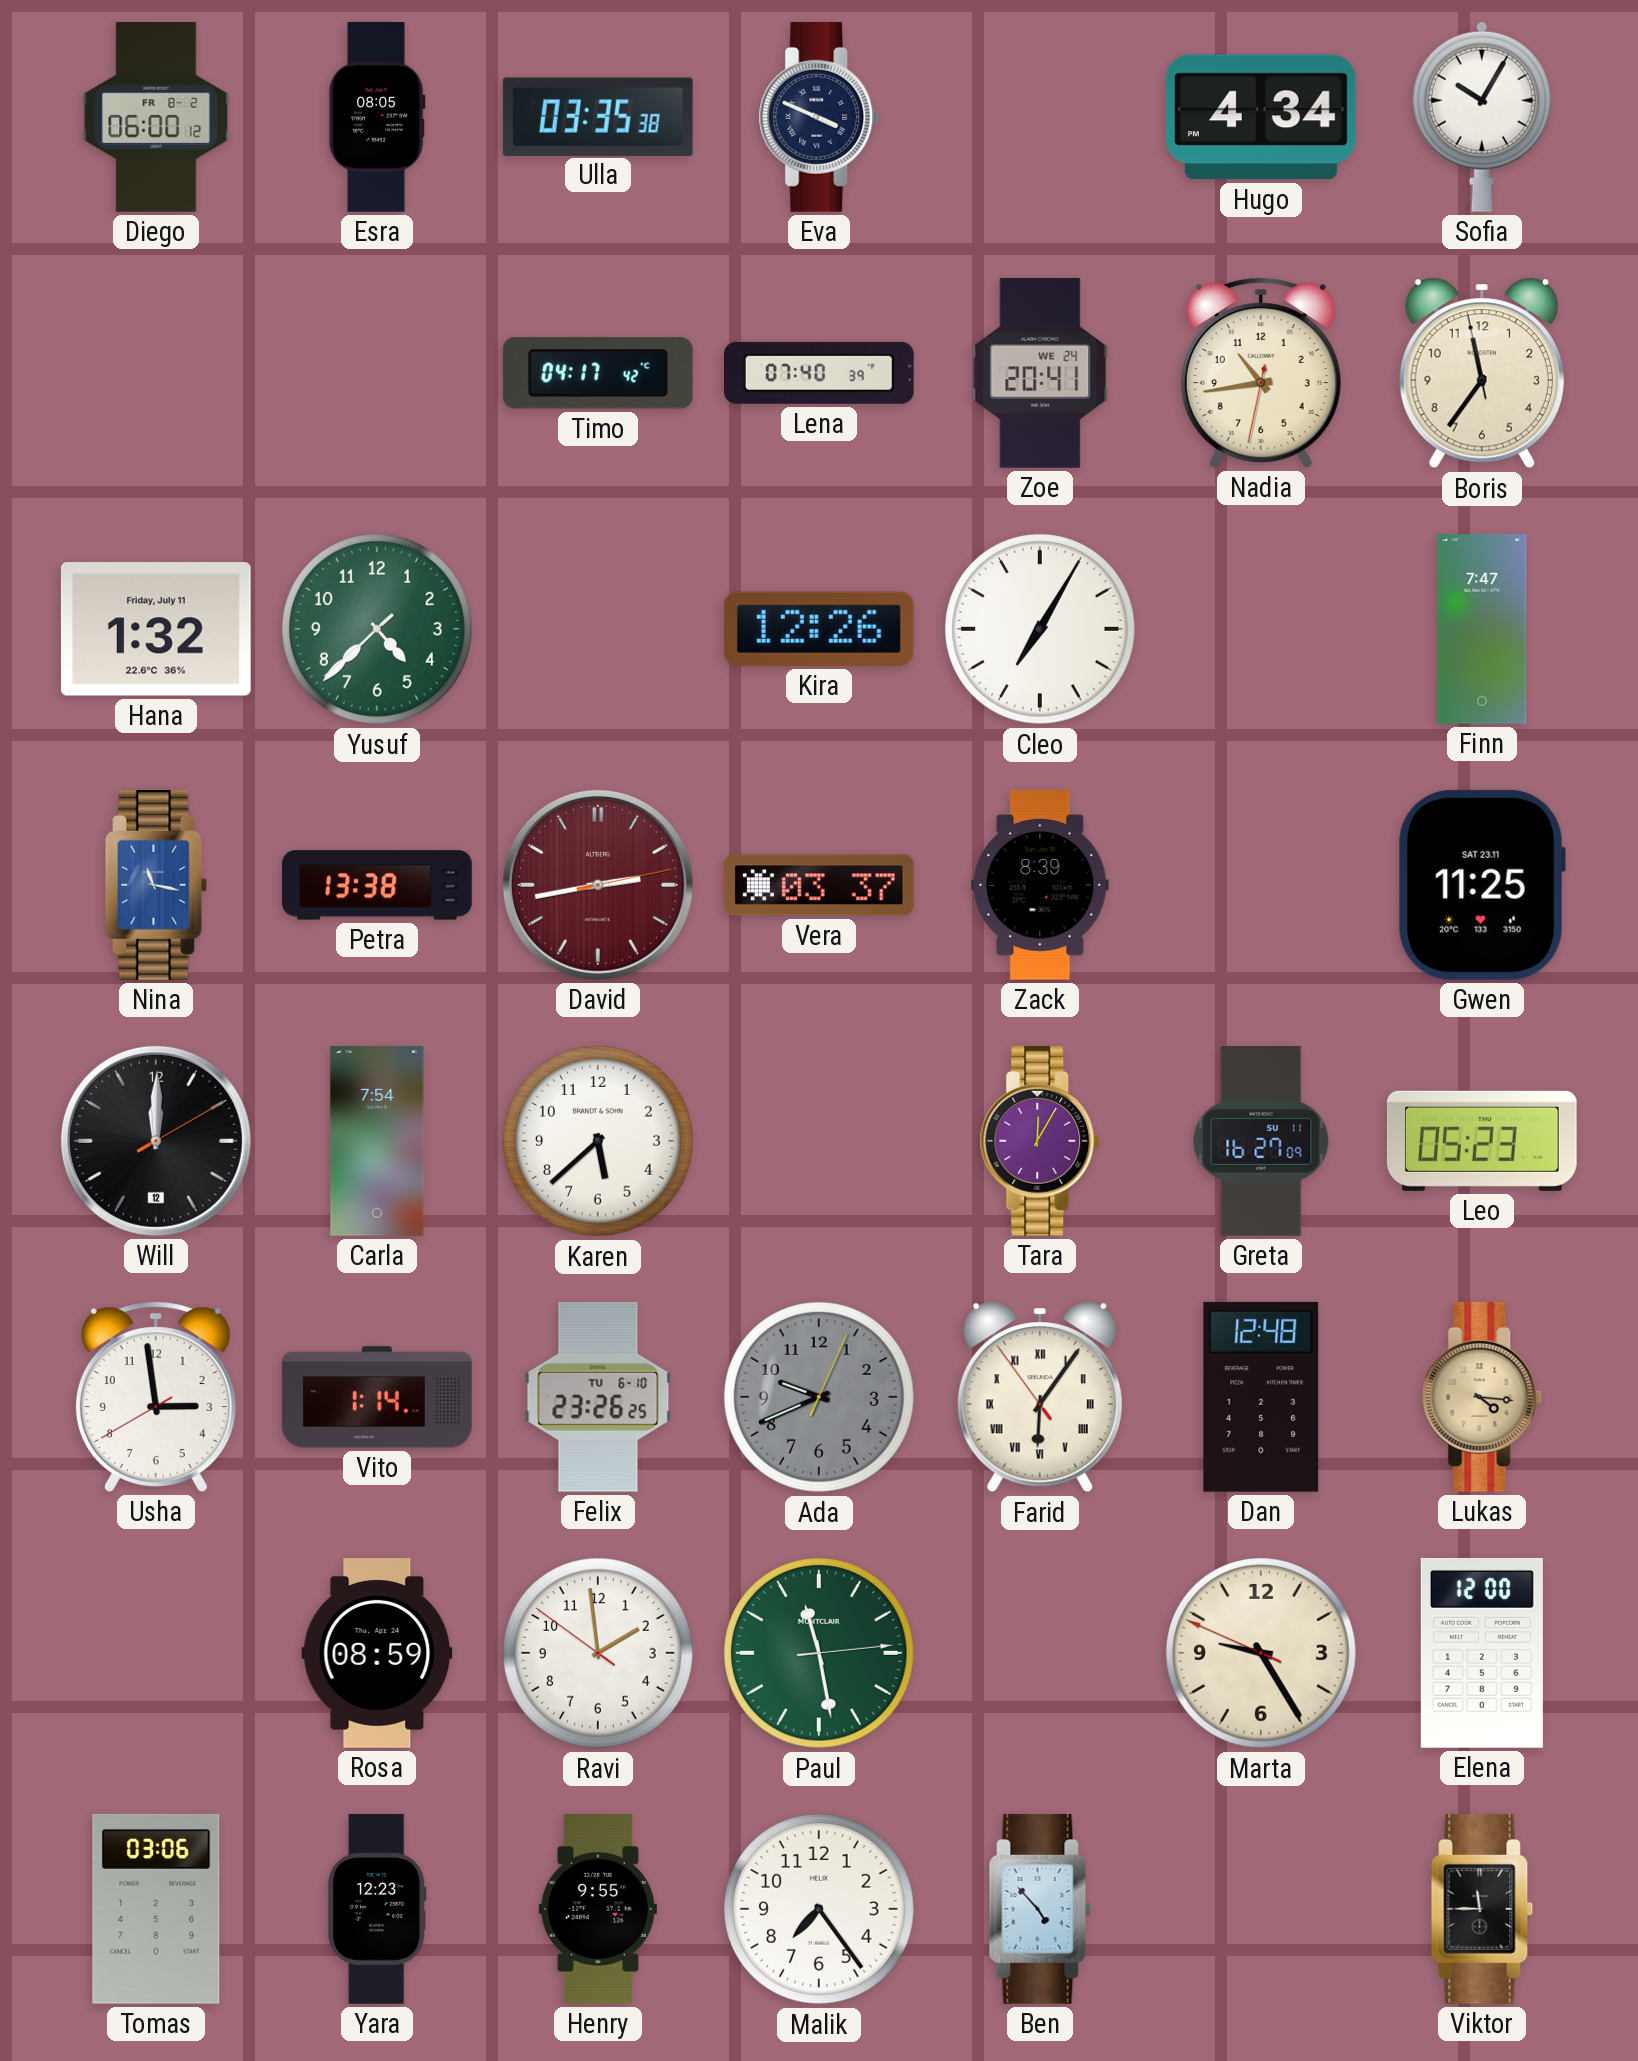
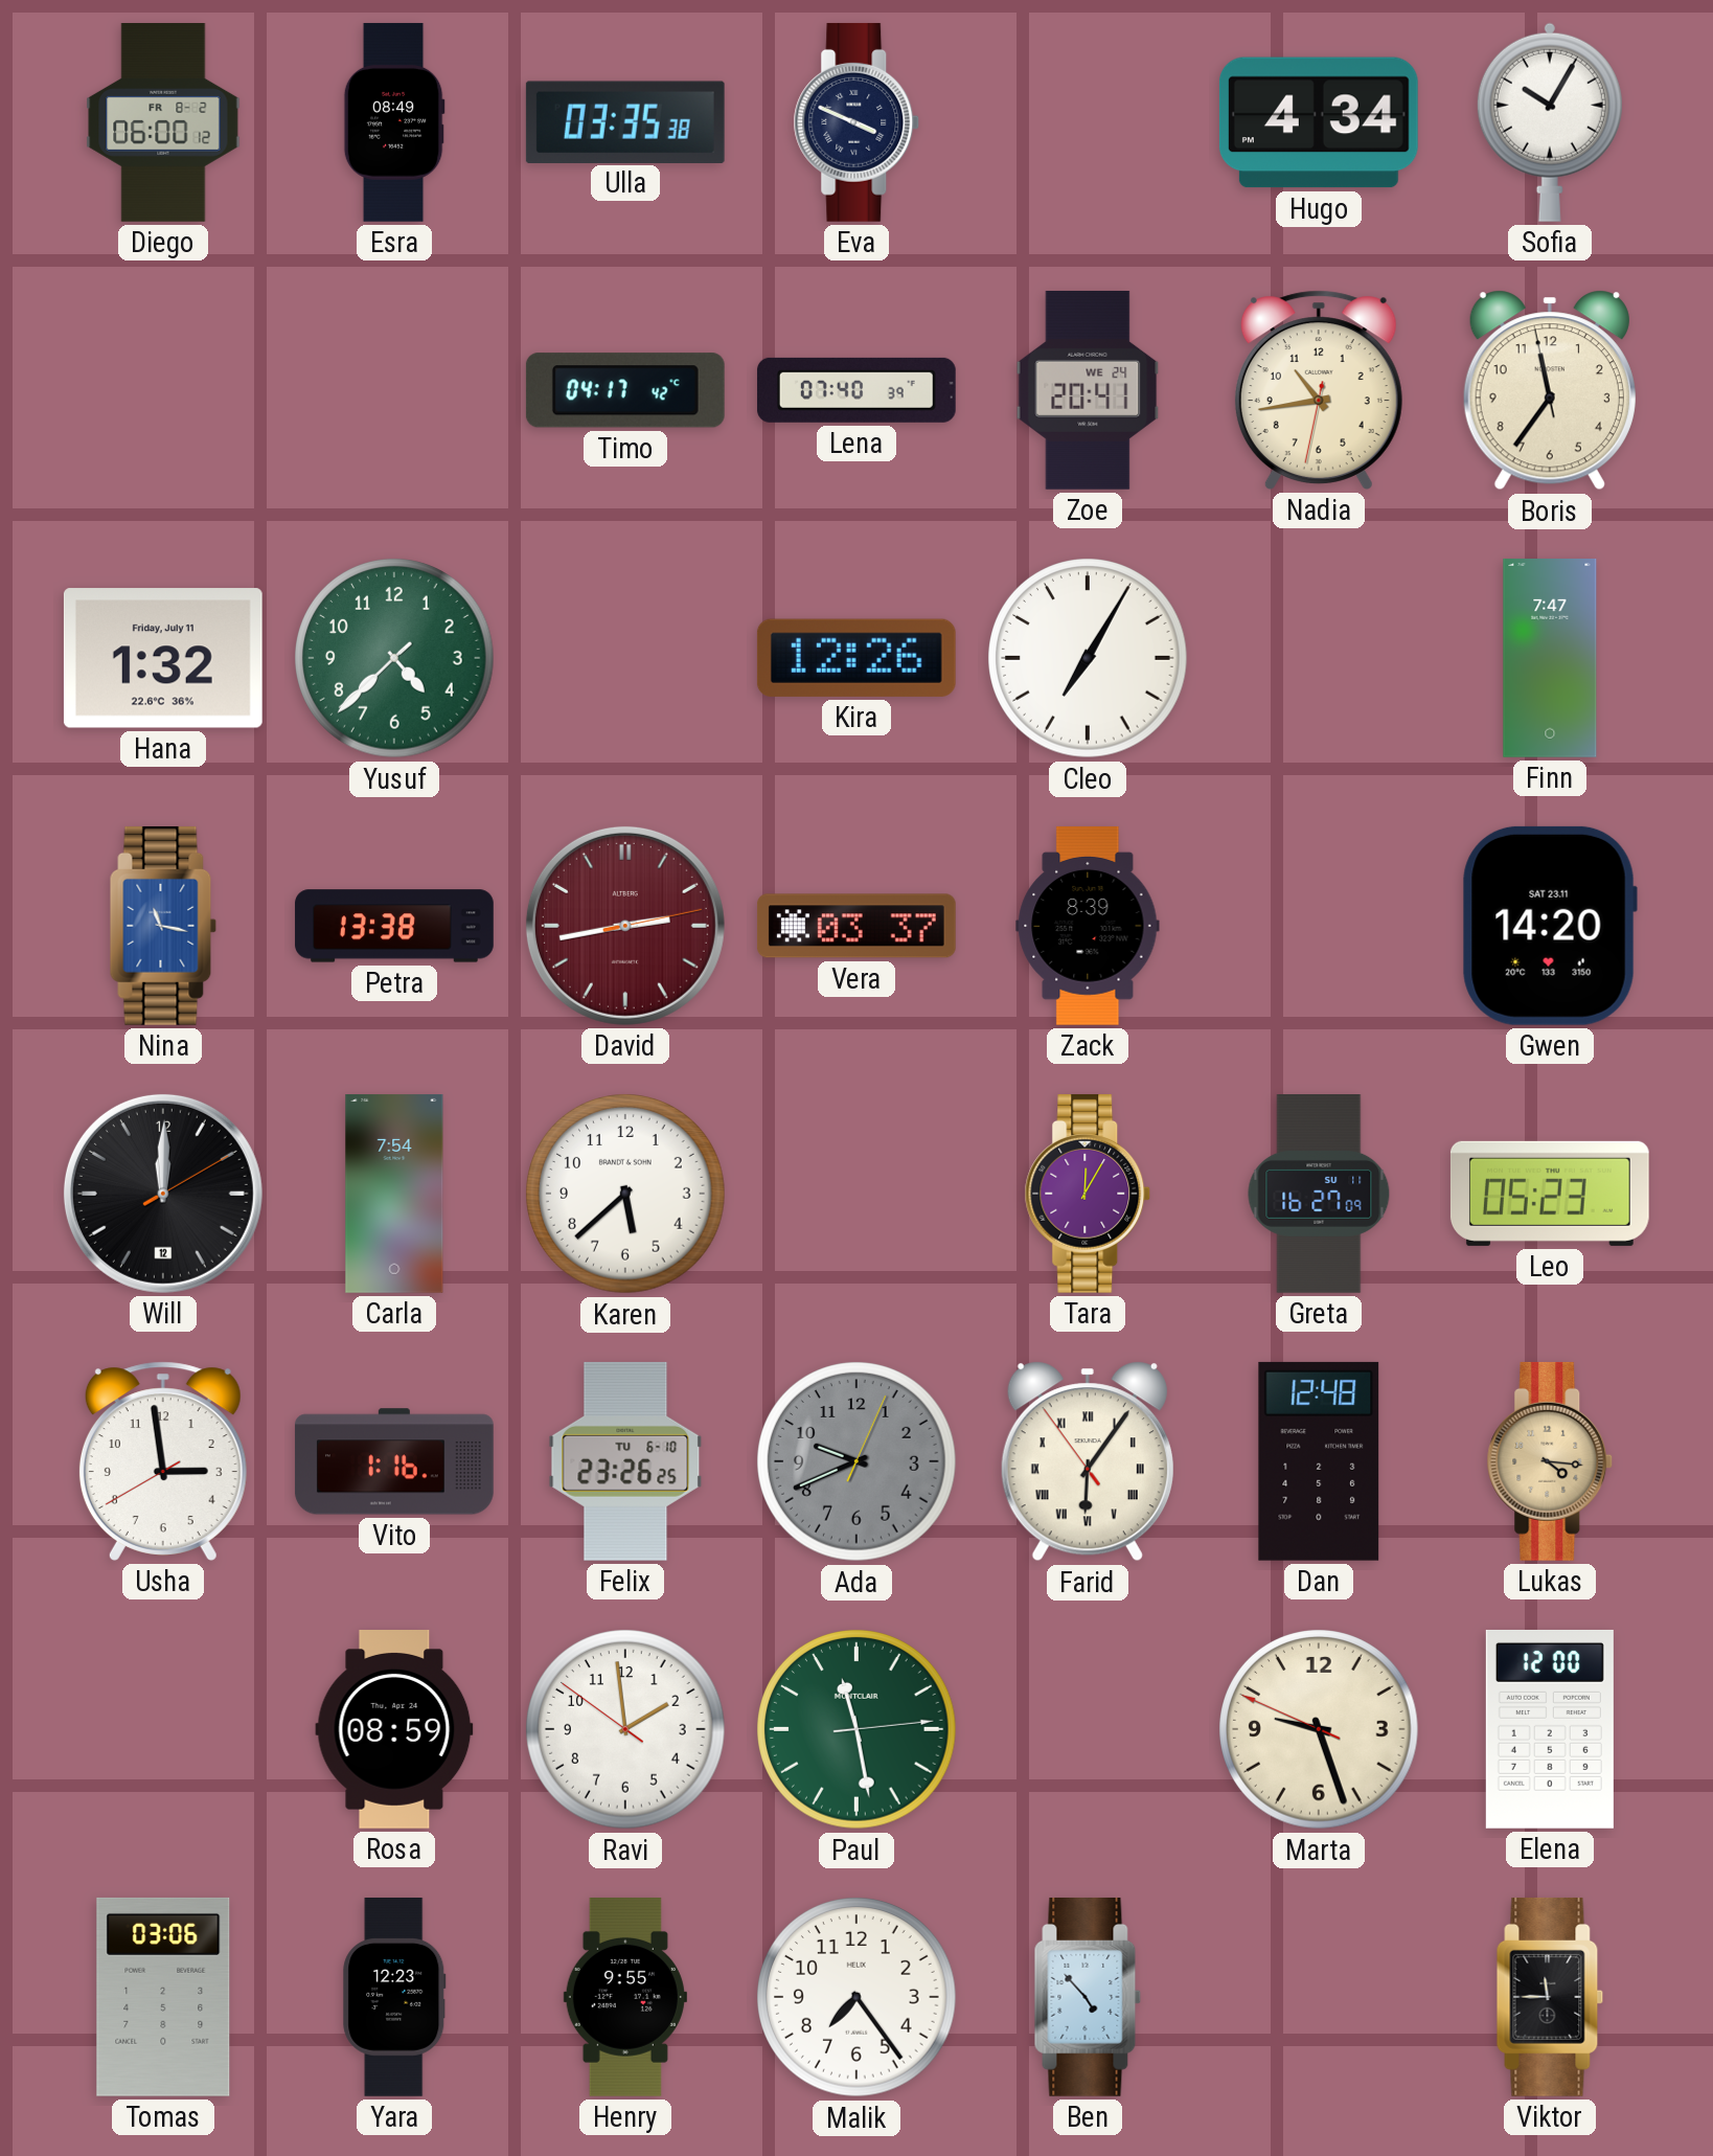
Esra: 08:05 -> 08:49 (394, 122)
Gwen: 11:25 -> 14:20 (1550, 926)
Vito: 1:14 -> 1:16 (394, 1461)
Marta: 9:24 -> 9:26 (1319, 1729)
